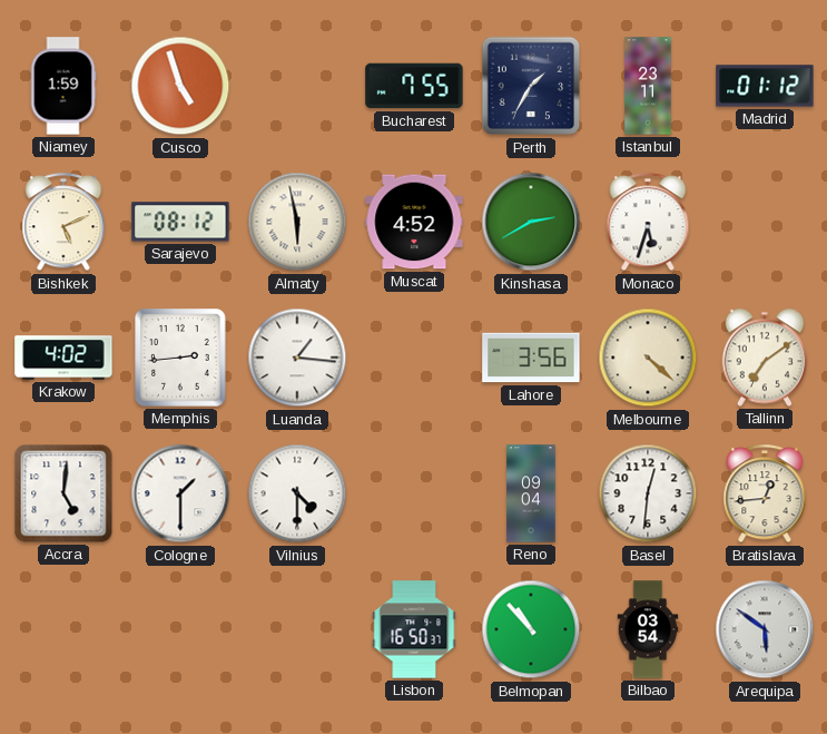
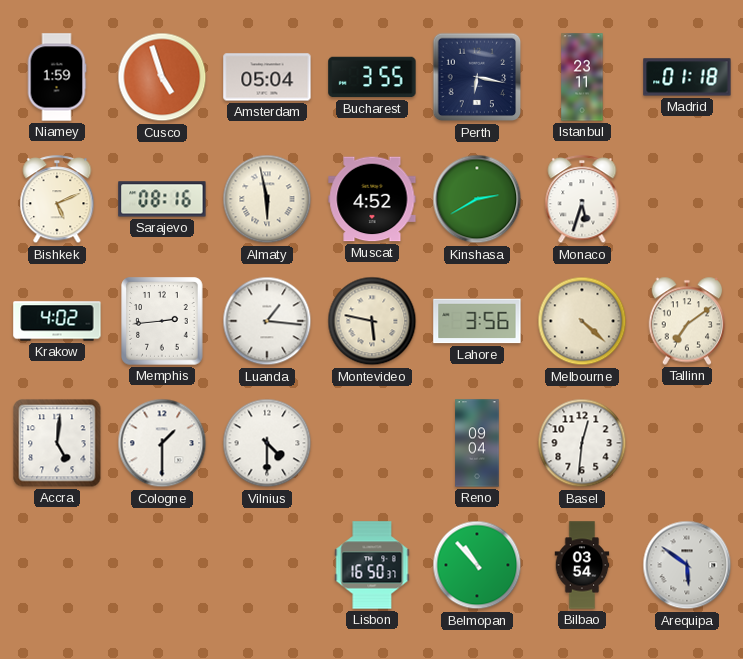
Amsterdam: none -> 05:04 (267, 77)
Bucharest: 7:55 -> 3:55 (372, 77)
Perth: 1:35 -> 6:17 (477, 77)
Madrid: 01:12 -> 01:18 (687, 77)
Sarajevo: 08:12 -> 08:16 (162, 199)
Montevideo: none -> 5:47 (372, 321)
Bratislava: 12:44 -> none (765, 495)
